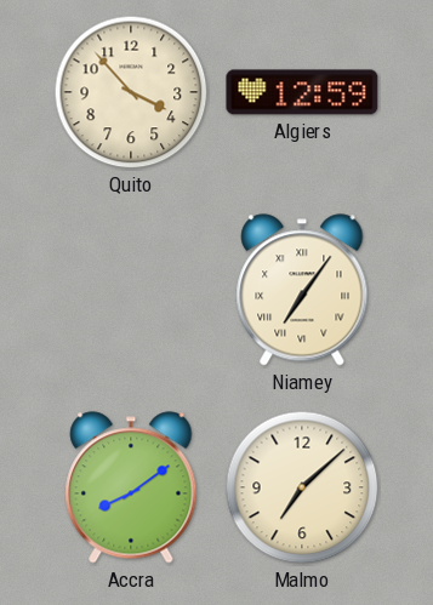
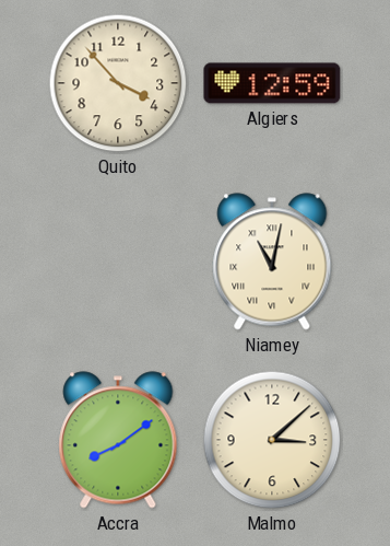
Niamey: 7:06 -> 11:02 (272, 262)
Malmo: 7:08 -> 3:08 (272, 440)
